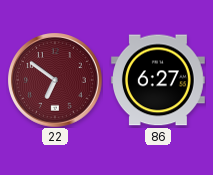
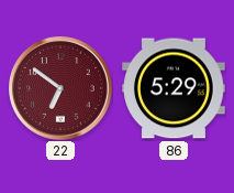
86: 6:27 -> 5:29 (175, 88)
